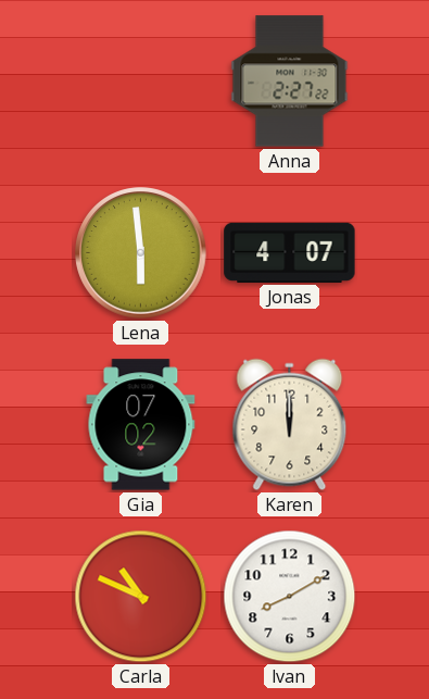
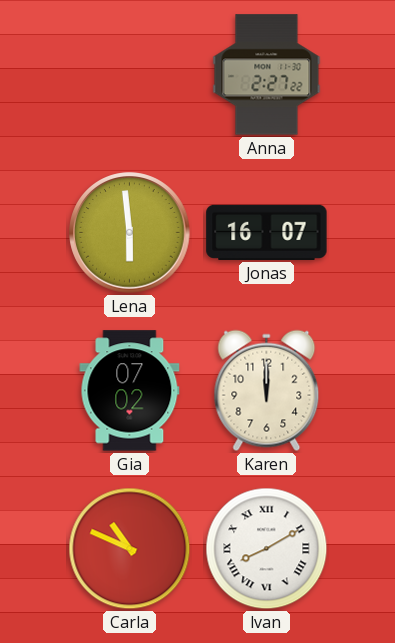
Jonas: 4:07 -> 16:07 (267, 232)
Ivan numerals: Arabic -> Roman (267, 549)
